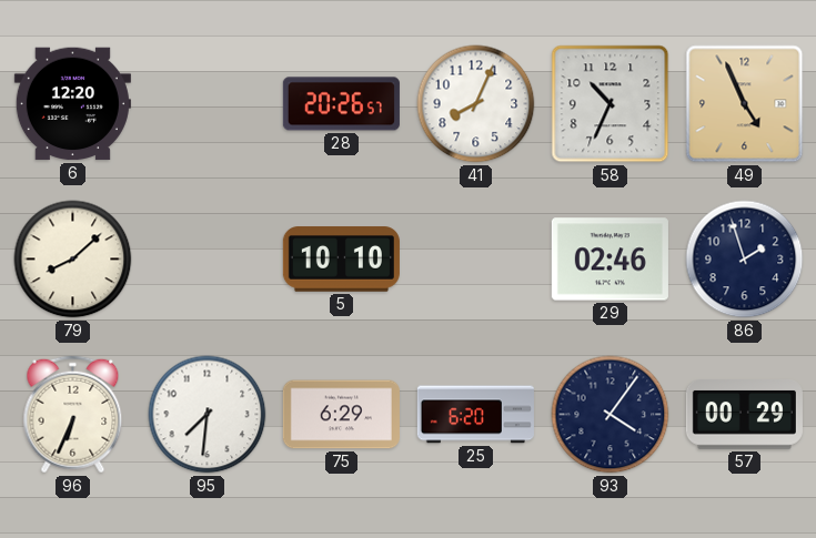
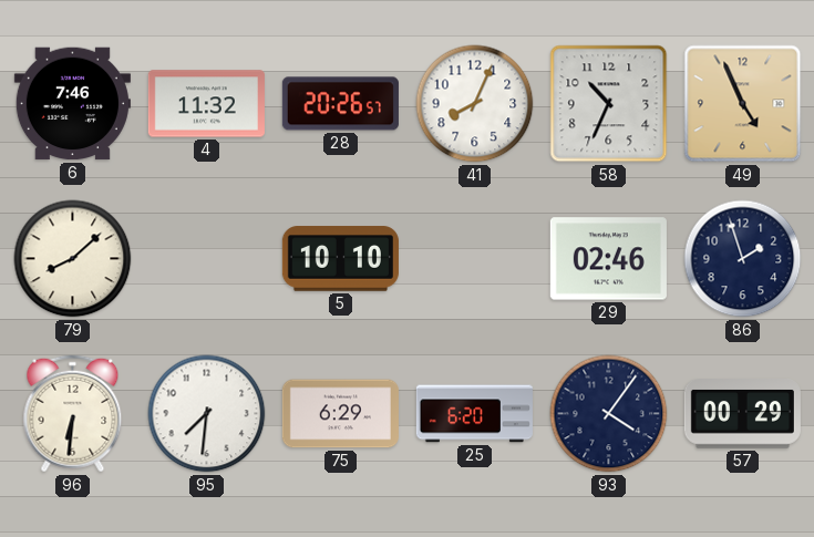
6: 12:20 -> 7:46 (72, 104)
4: none -> 11:32 (206, 104)
96: 6:34 -> 6:31 (73, 414)
